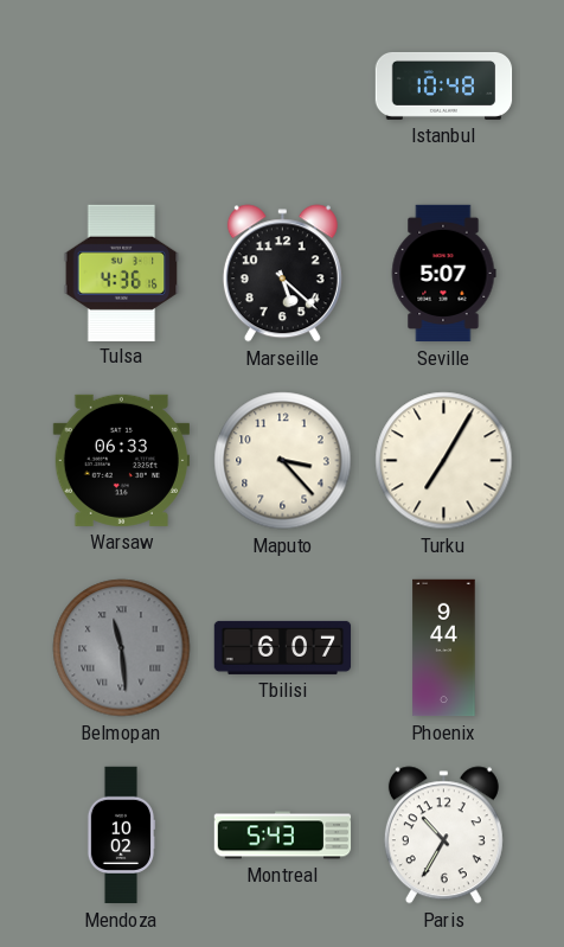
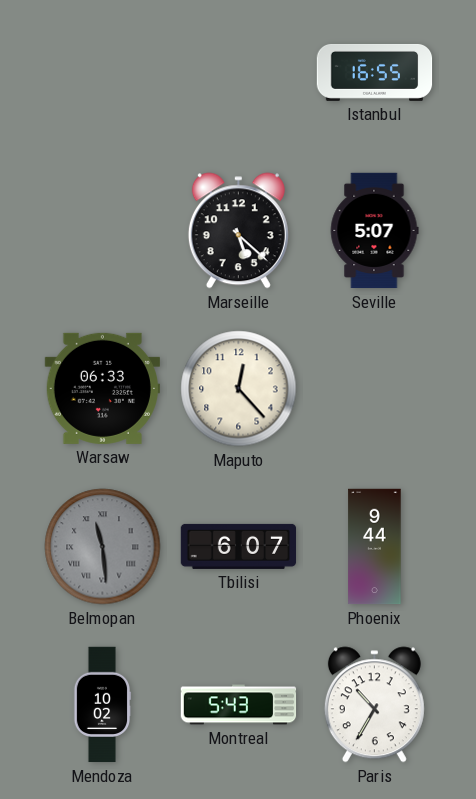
Istanbul: 10:48 -> 16:55 (375, 72)
Tulsa: 4:36 -> none (122, 273)
Maputo: 3:23 -> 12:23 (239, 389)
Turku: 7:05 -> none (444, 461)
